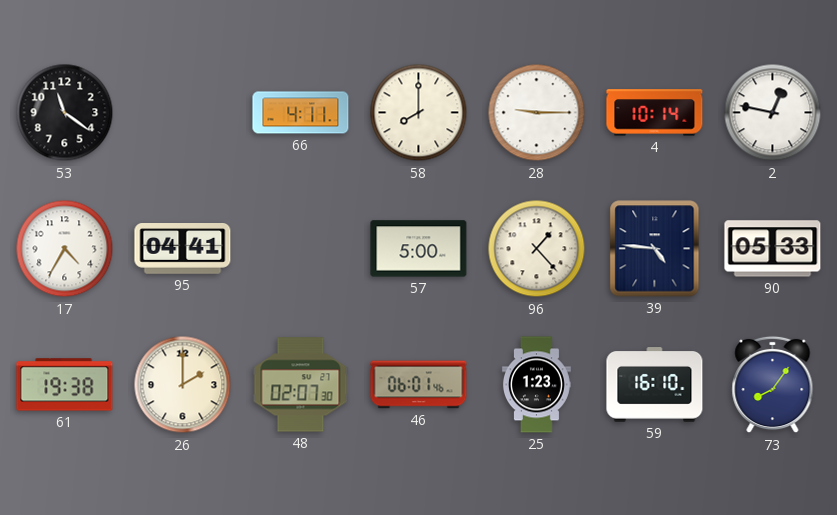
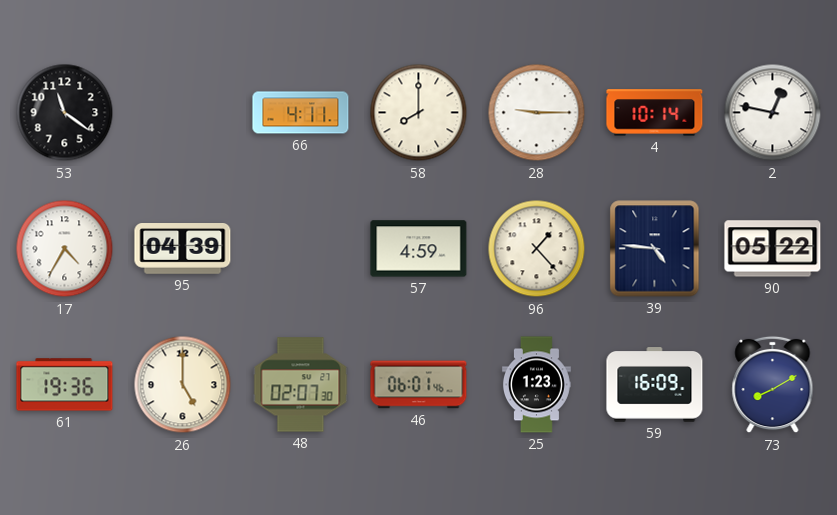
95: 04:41 -> 04:39 (183, 249)
57: 5:00 -> 4:59 (419, 249)
90: 05:33 -> 05:22 (773, 249)
61: 19:38 -> 19:36 (65, 385)
26: 2:00 -> 5:00 (183, 385)
59: 16:10 -> 16:09 (655, 385)
73: 8:06 -> 8:10 (773, 385)
